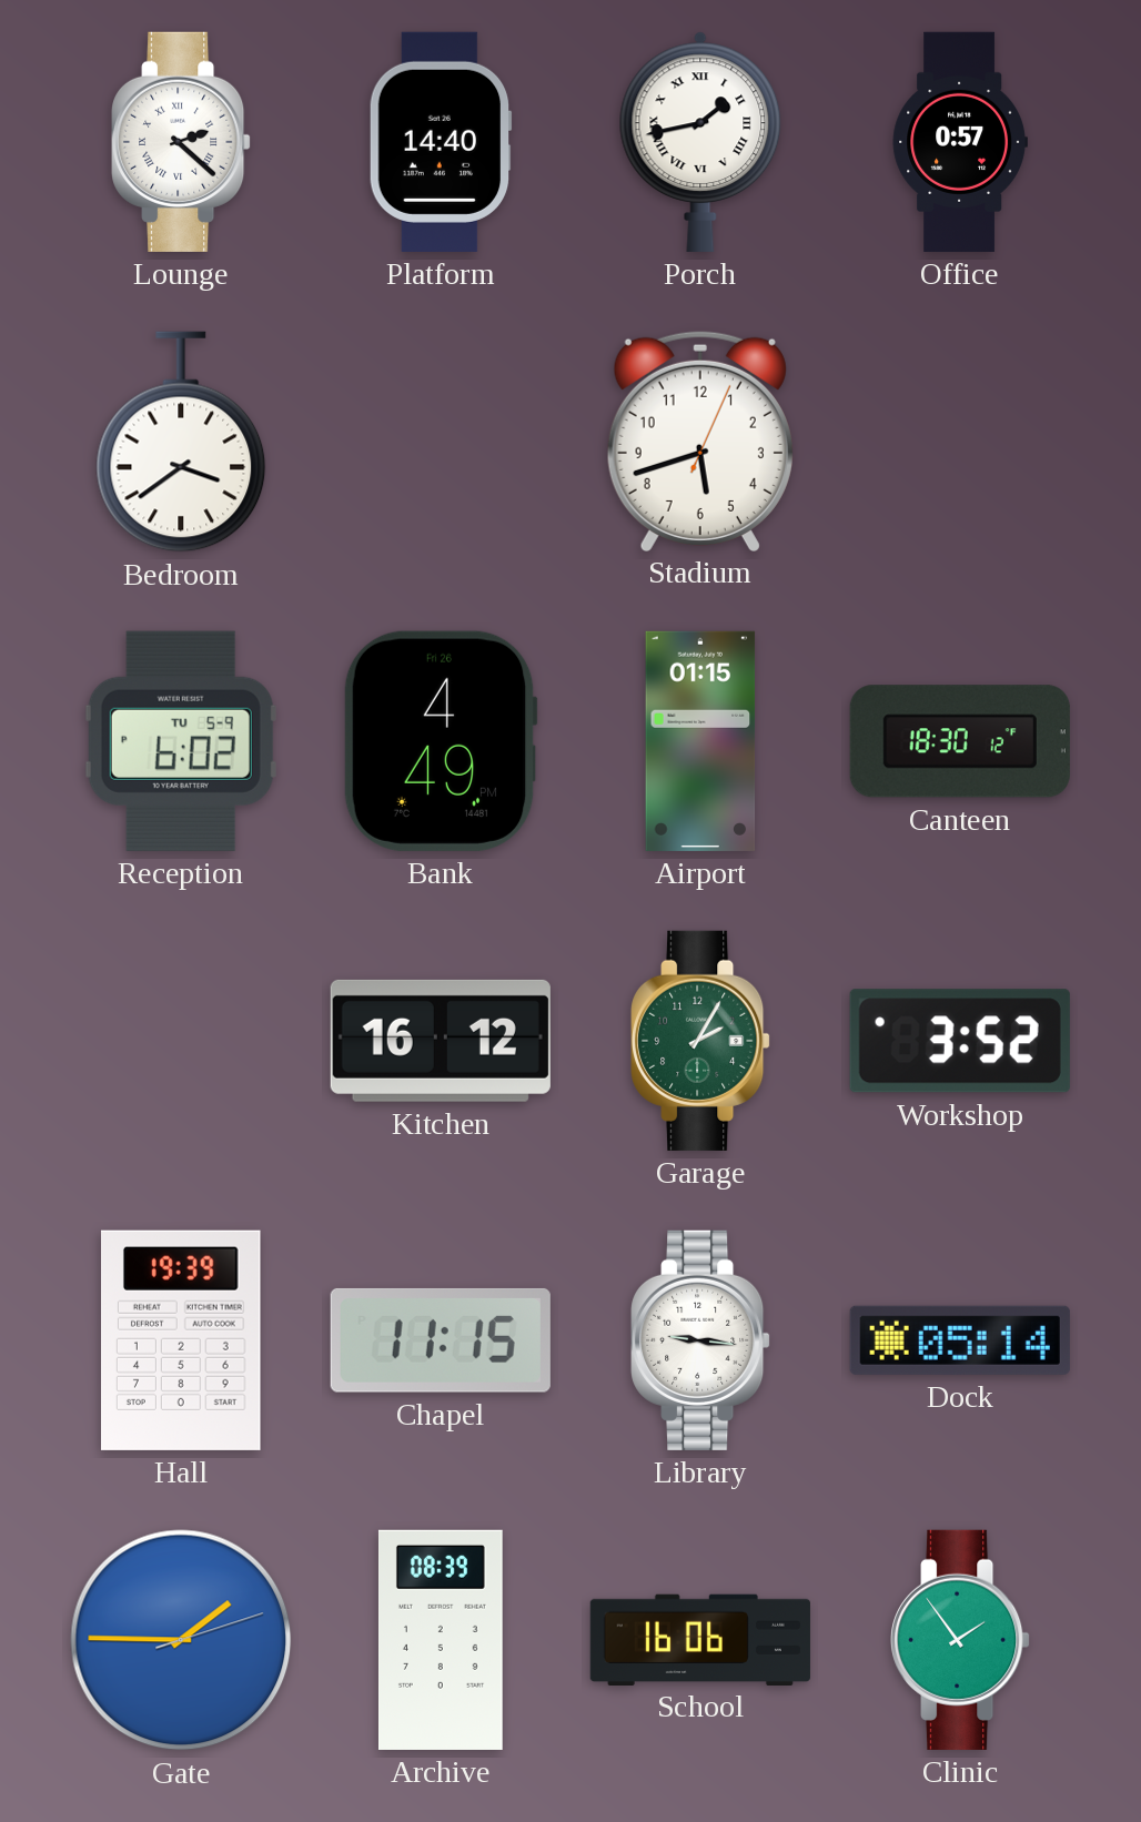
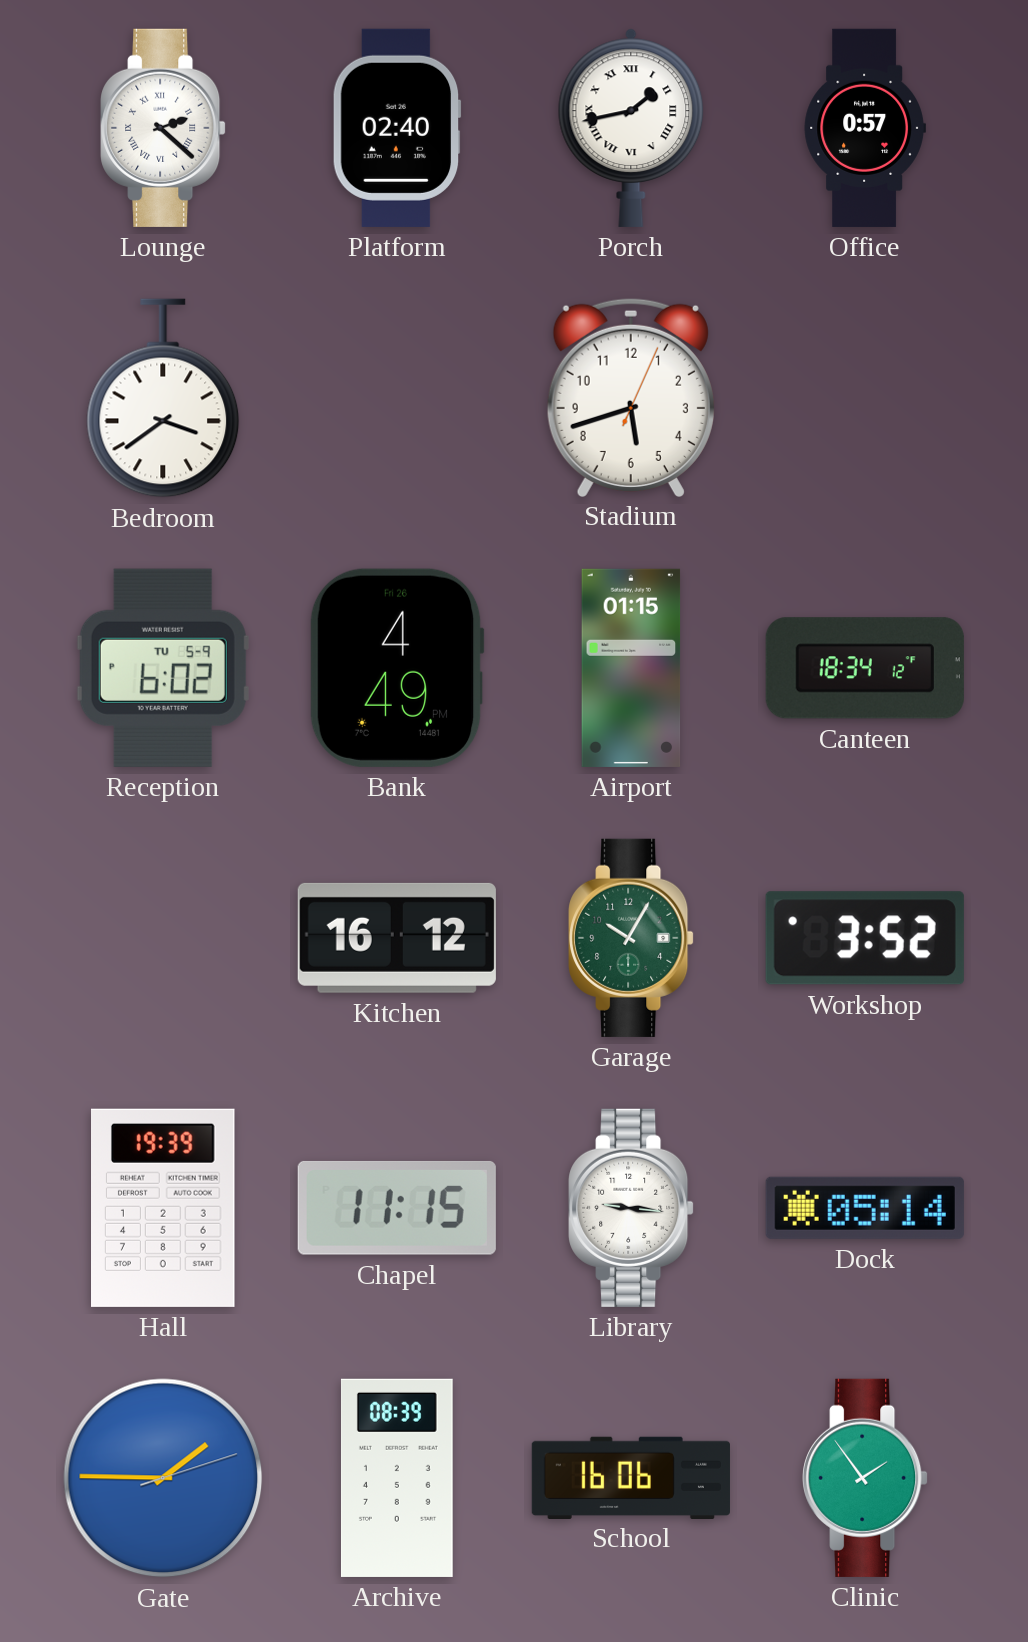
Platform: 14:40 -> 02:40 (397, 128)
Canteen: 18:30 -> 18:34 (865, 668)
Garage: 2:05 -> 10:05 (631, 938)
